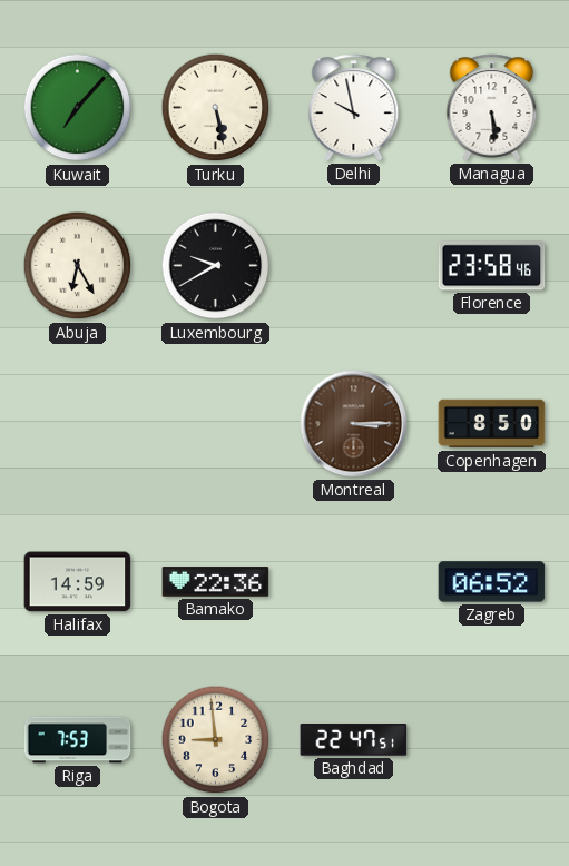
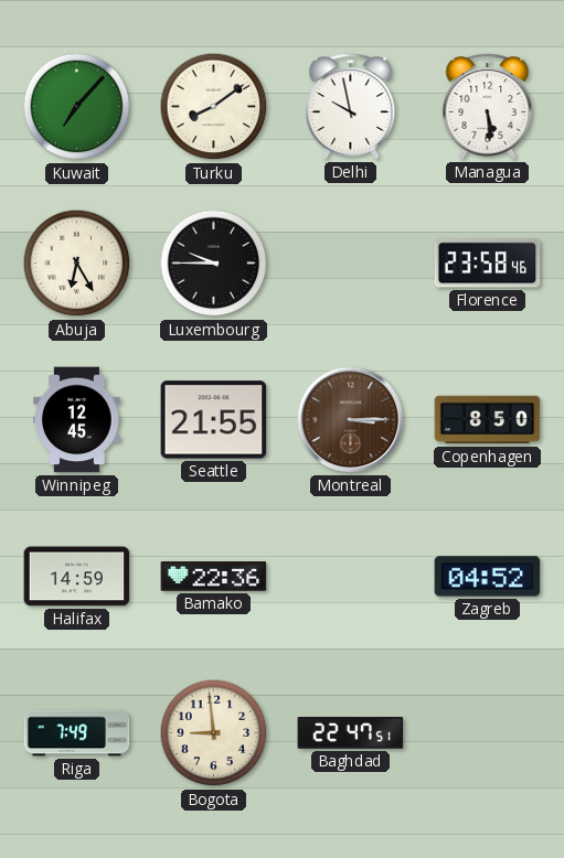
Turku: 5:28 -> 8:09 (214, 107)
Luxembourg: 9:40 -> 9:45 (214, 264)
Winnipeg: none -> 12:45 (77, 420)
Seattle: none -> 21:55 (214, 420)
Zagreb: 06:52 -> 04:52 (488, 577)
Riga: 7:53 -> 7:49 (77, 733)
